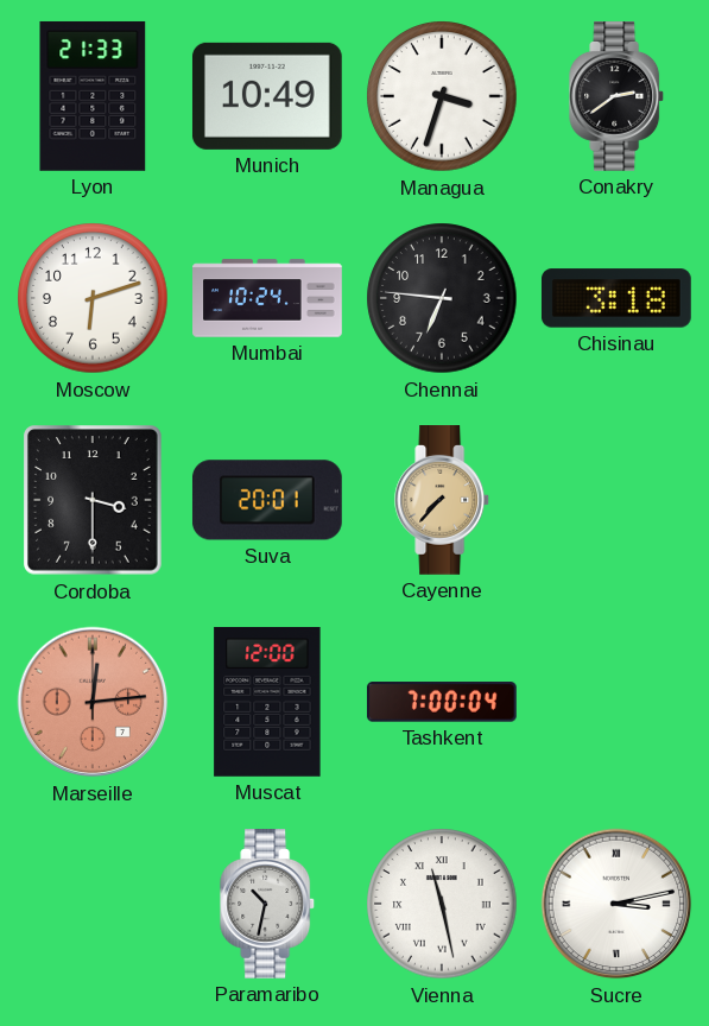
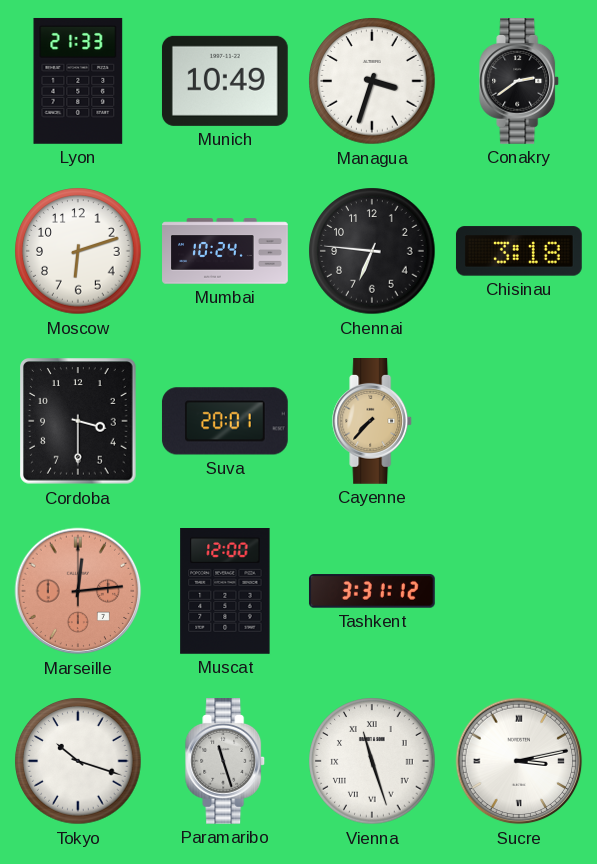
Tashkent: 7:00 -> 3:31 (372, 591)
Tokyo: none -> 10:18 (78, 761)
Paramaribo: 10:32 -> 11:27 (226, 762)
Vienna: 11:28 -> 11:27 (372, 761)
